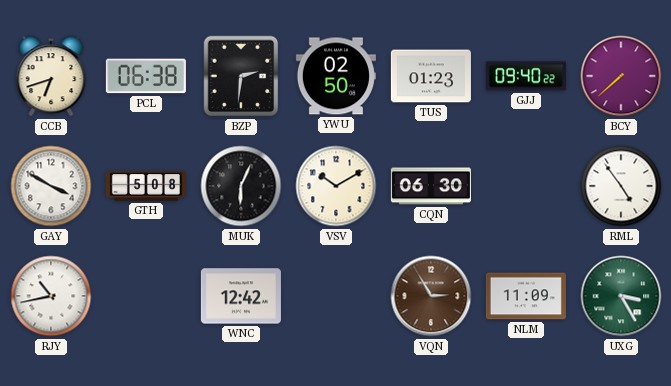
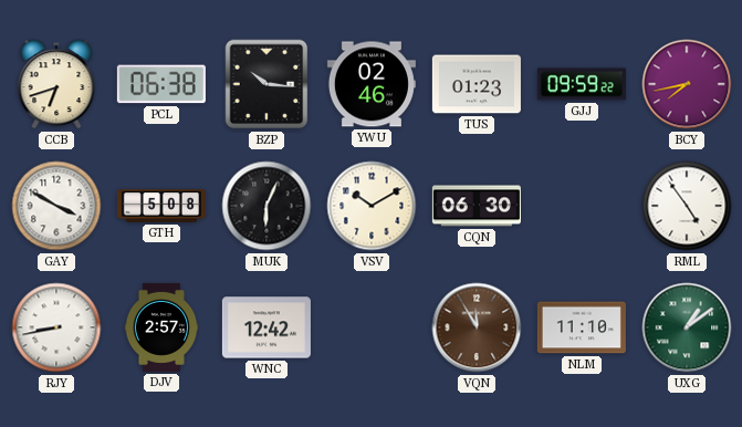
BZP: 2:31 -> 10:16 (267, 84)
YWU: 02:50 -> 02:46 (372, 84)
GJJ: 09:40 -> 09:59 (582, 84)
BCY: 7:38 -> 7:43 (687, 84)
RJY: 10:43 -> 8:43 (56, 327)
DJV: none -> 2:57 (161, 327)
VQN: 2:55 -> 11:55 (477, 327)
NLM: 11:09 -> 11:10 (582, 327)
UXG: 3:25 -> 1:09 (687, 327)
